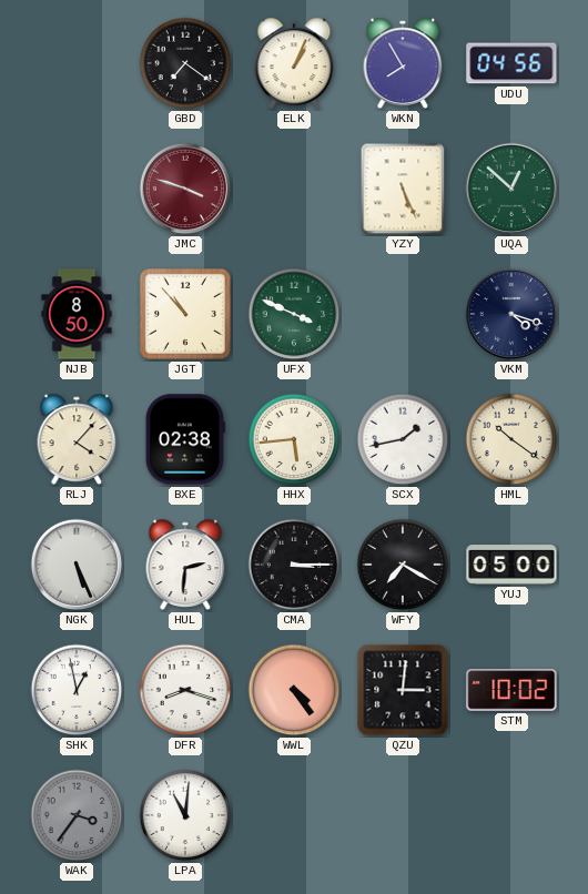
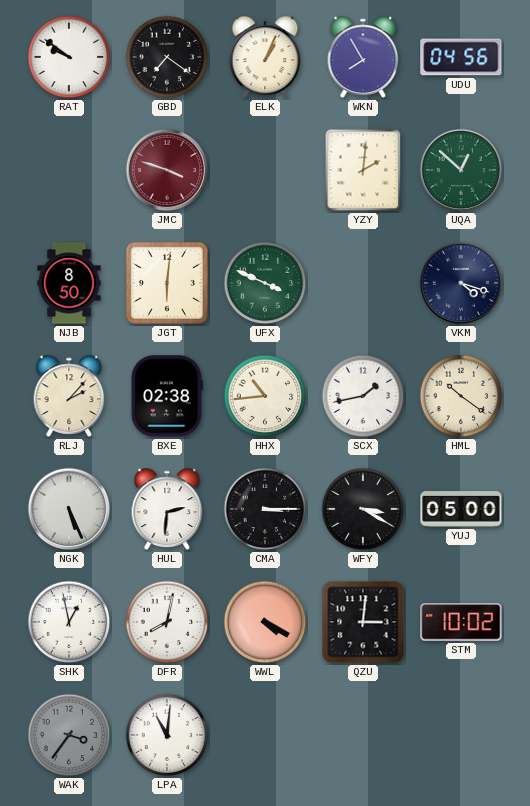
RAT: none -> 9:51 (69, 57)
YZY: 5:26 -> 2:01 (363, 170)
JGT: 10:53 -> 6:01 (167, 283)
RLJ: 4:07 -> 2:07 (69, 396)
HHX: 5:44 -> 10:44 (265, 396)
WFY: 7:20 -> 3:20 (363, 509)
DFR: 8:18 -> 8:02 (167, 622)
WWL: 4:24 -> 4:20 (265, 622)
